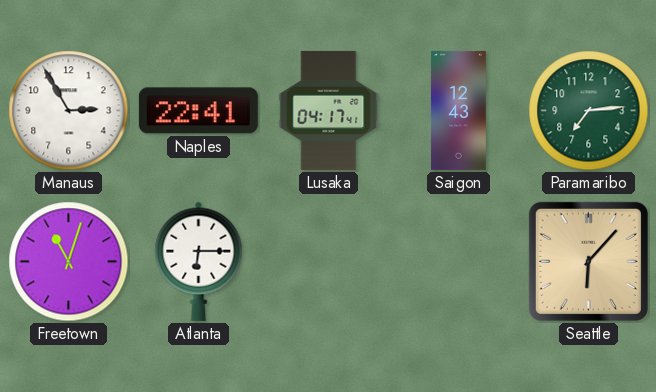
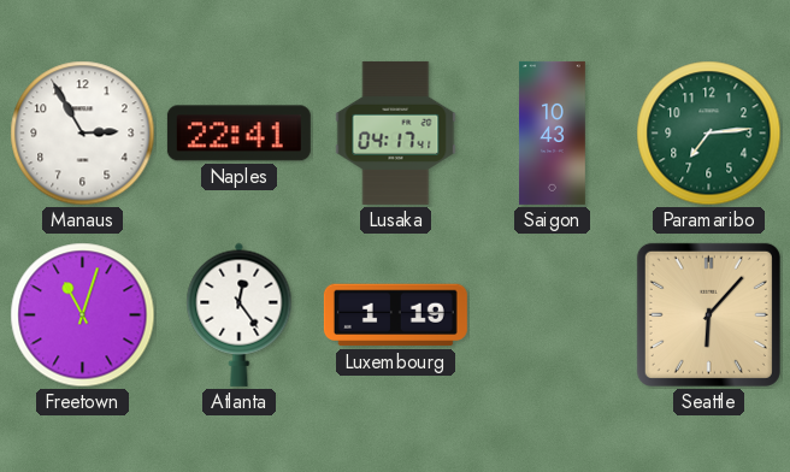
Saigon: 12:43 -> 10:43 (552, 132)
Atlanta: 6:15 -> 12:24 (240, 314)
Luxembourg: none -> 1:19 (395, 315)
